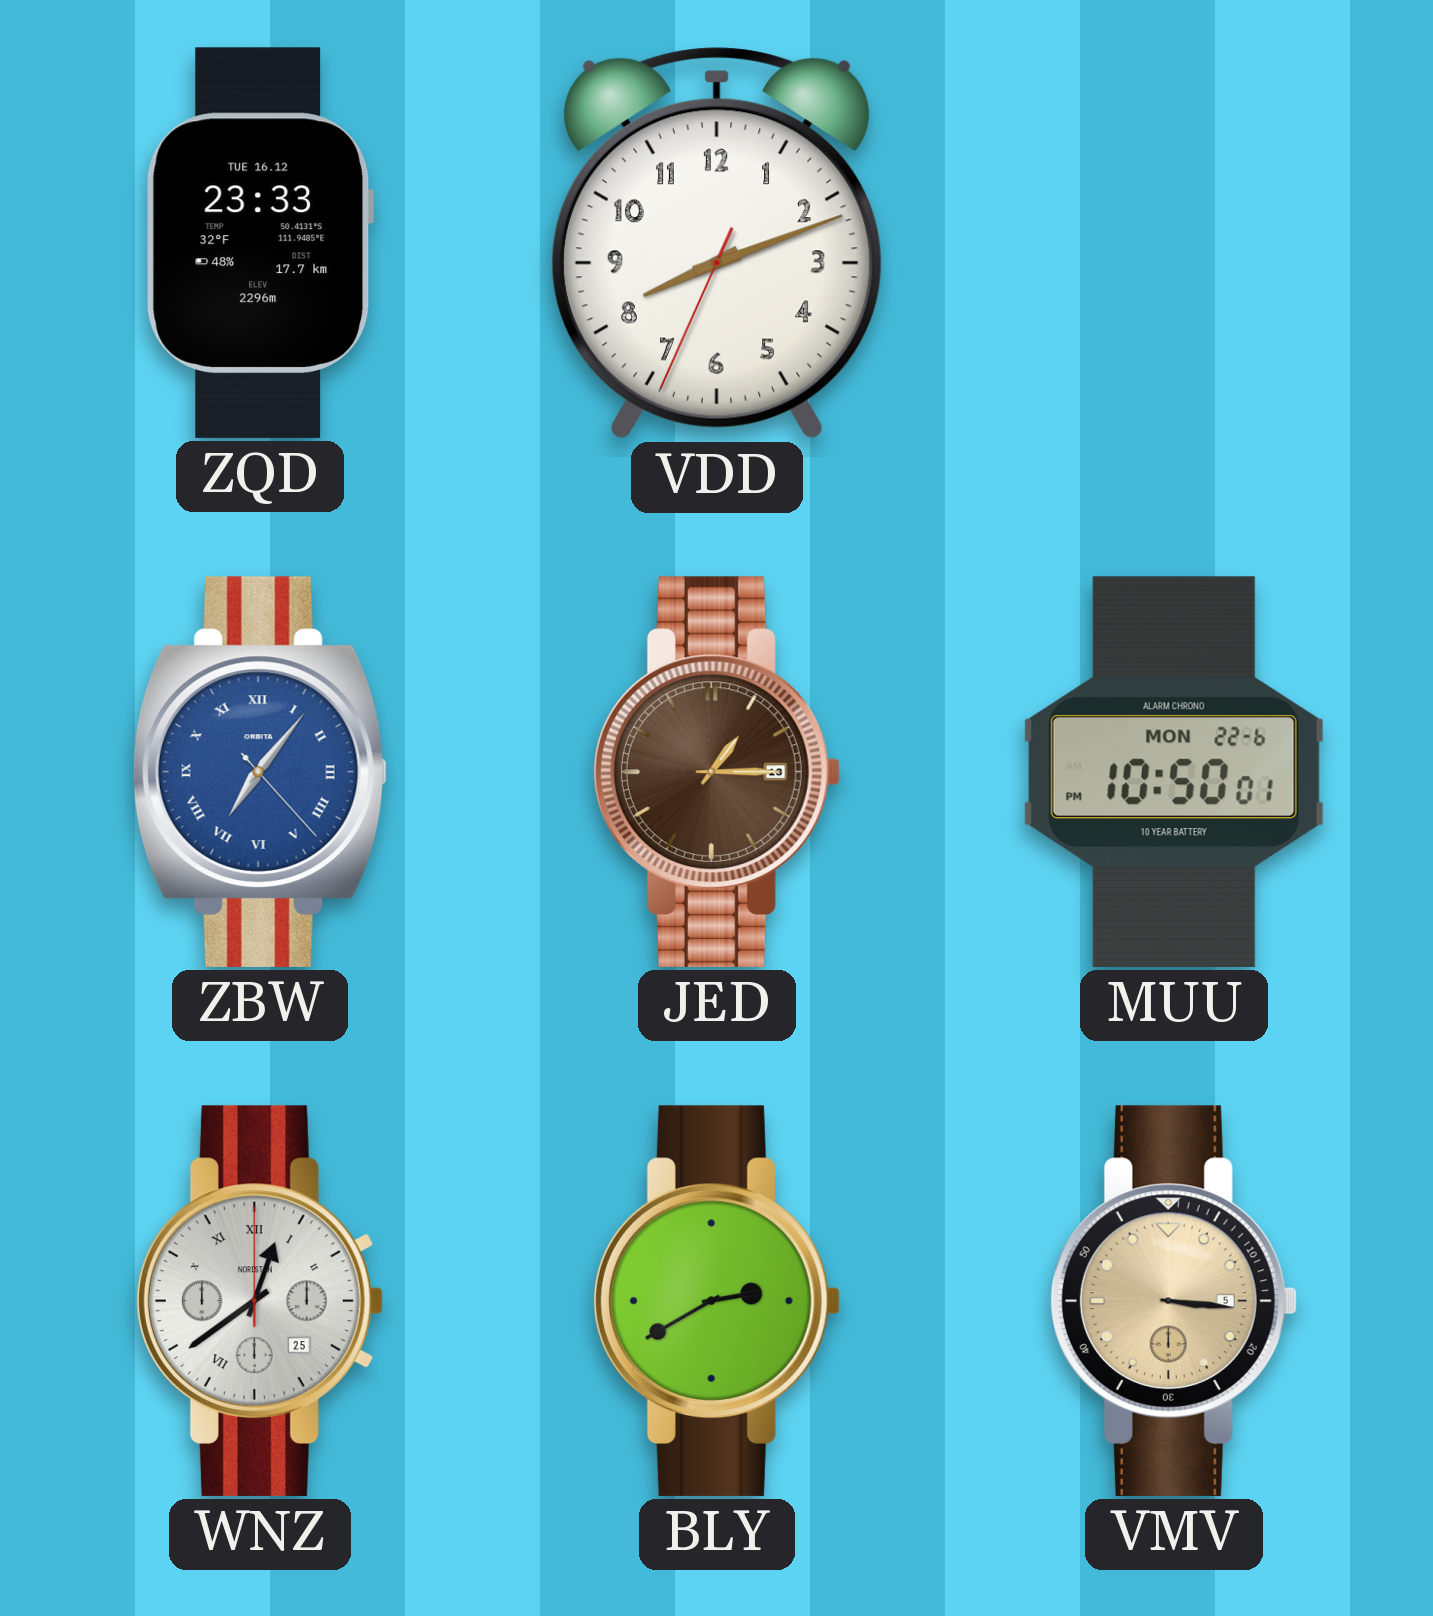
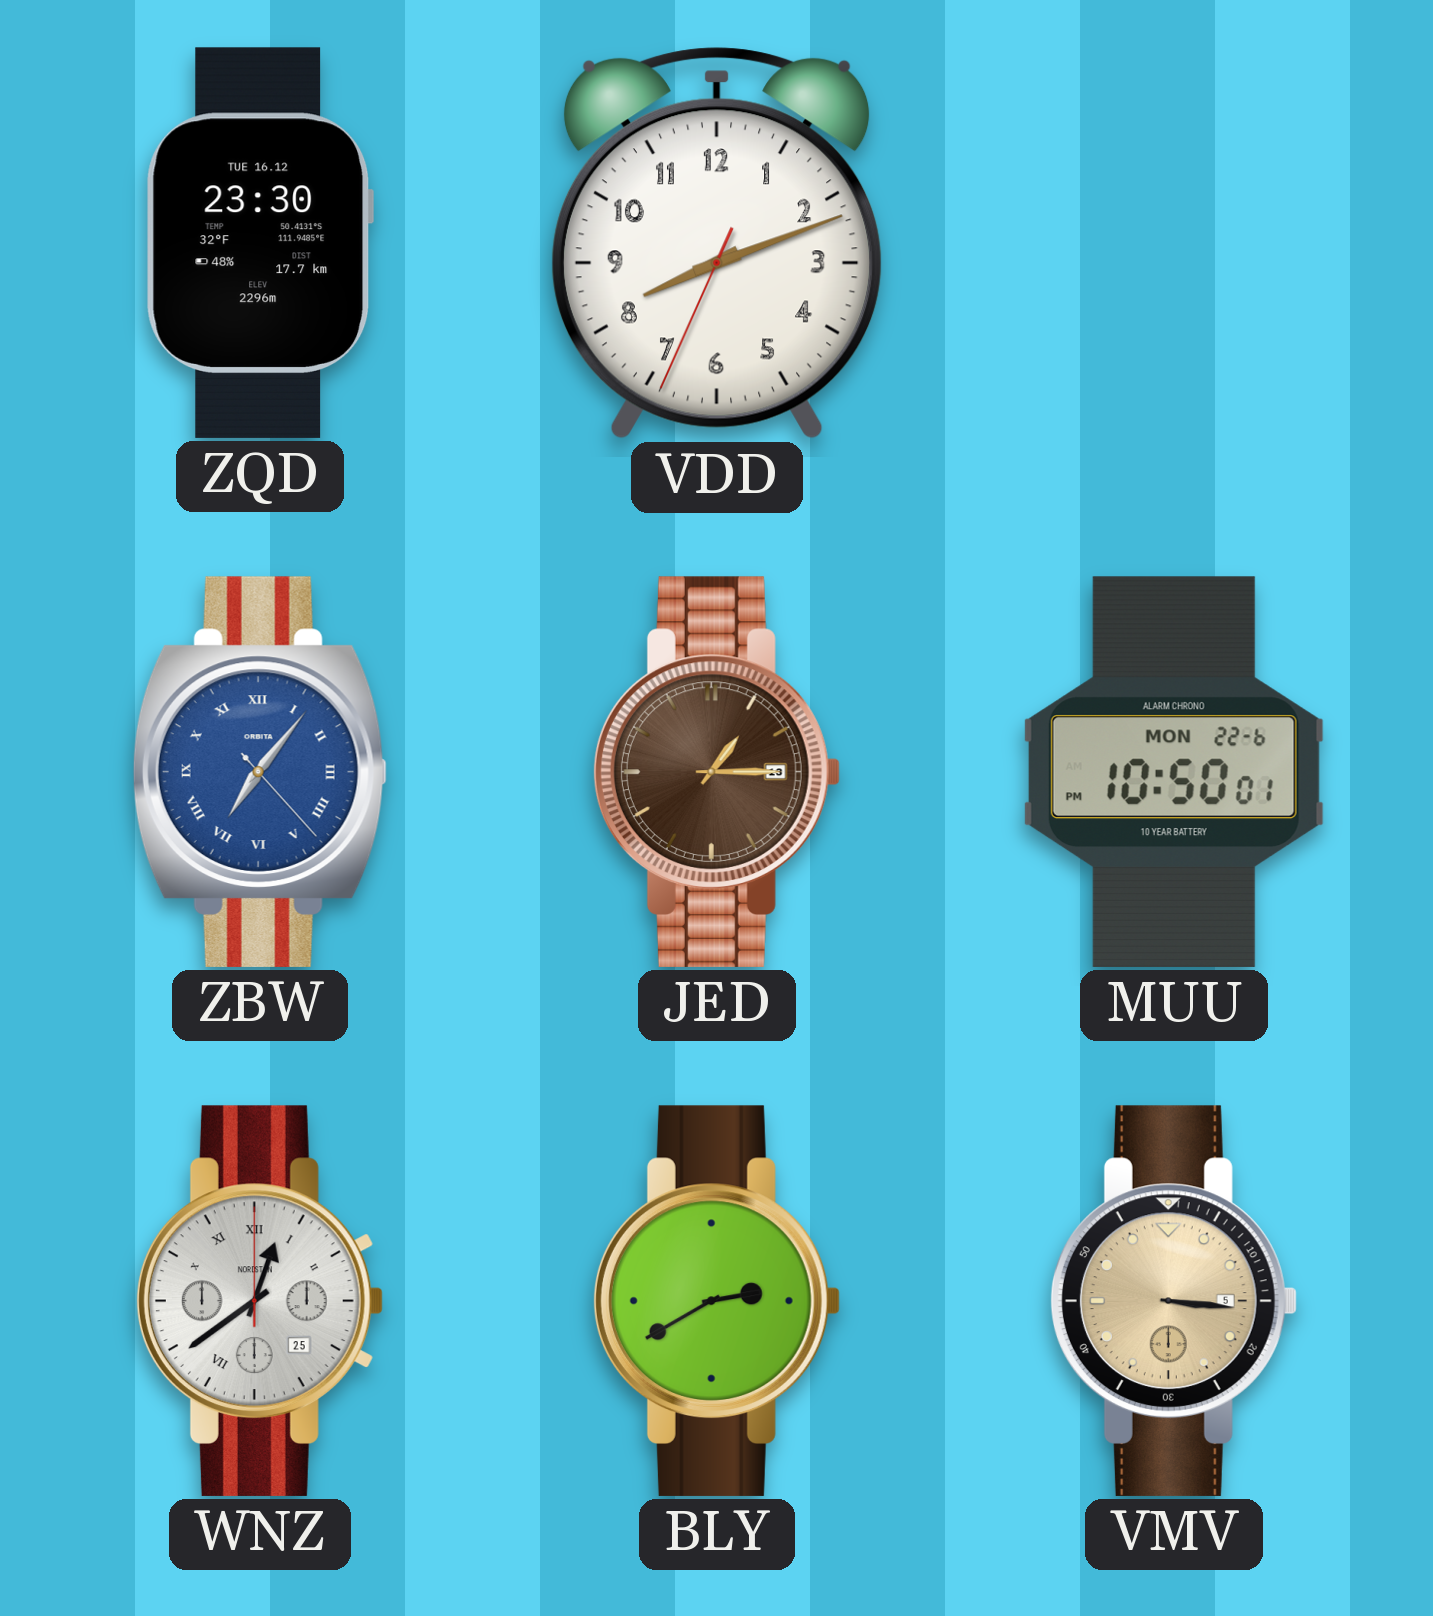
ZQD: 23:33 -> 23:30 (259, 243)
